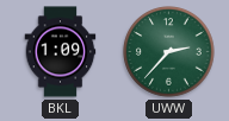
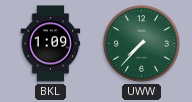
UWW: 2:37 -> 7:37 (142, 44)
